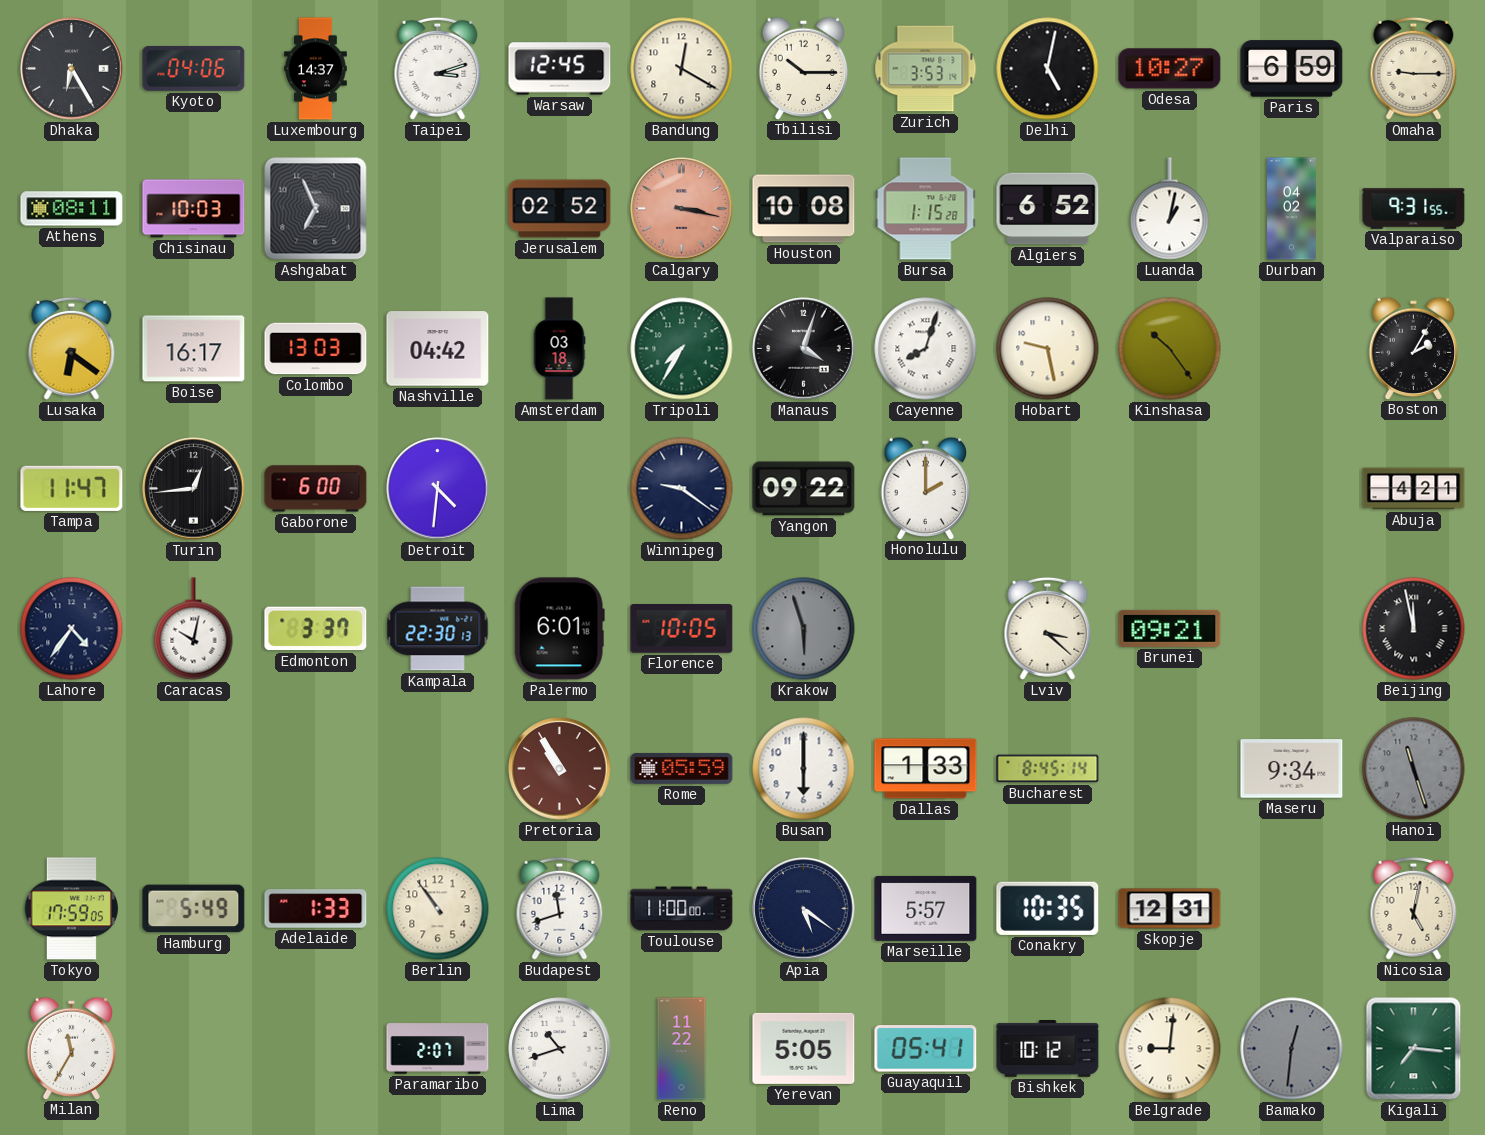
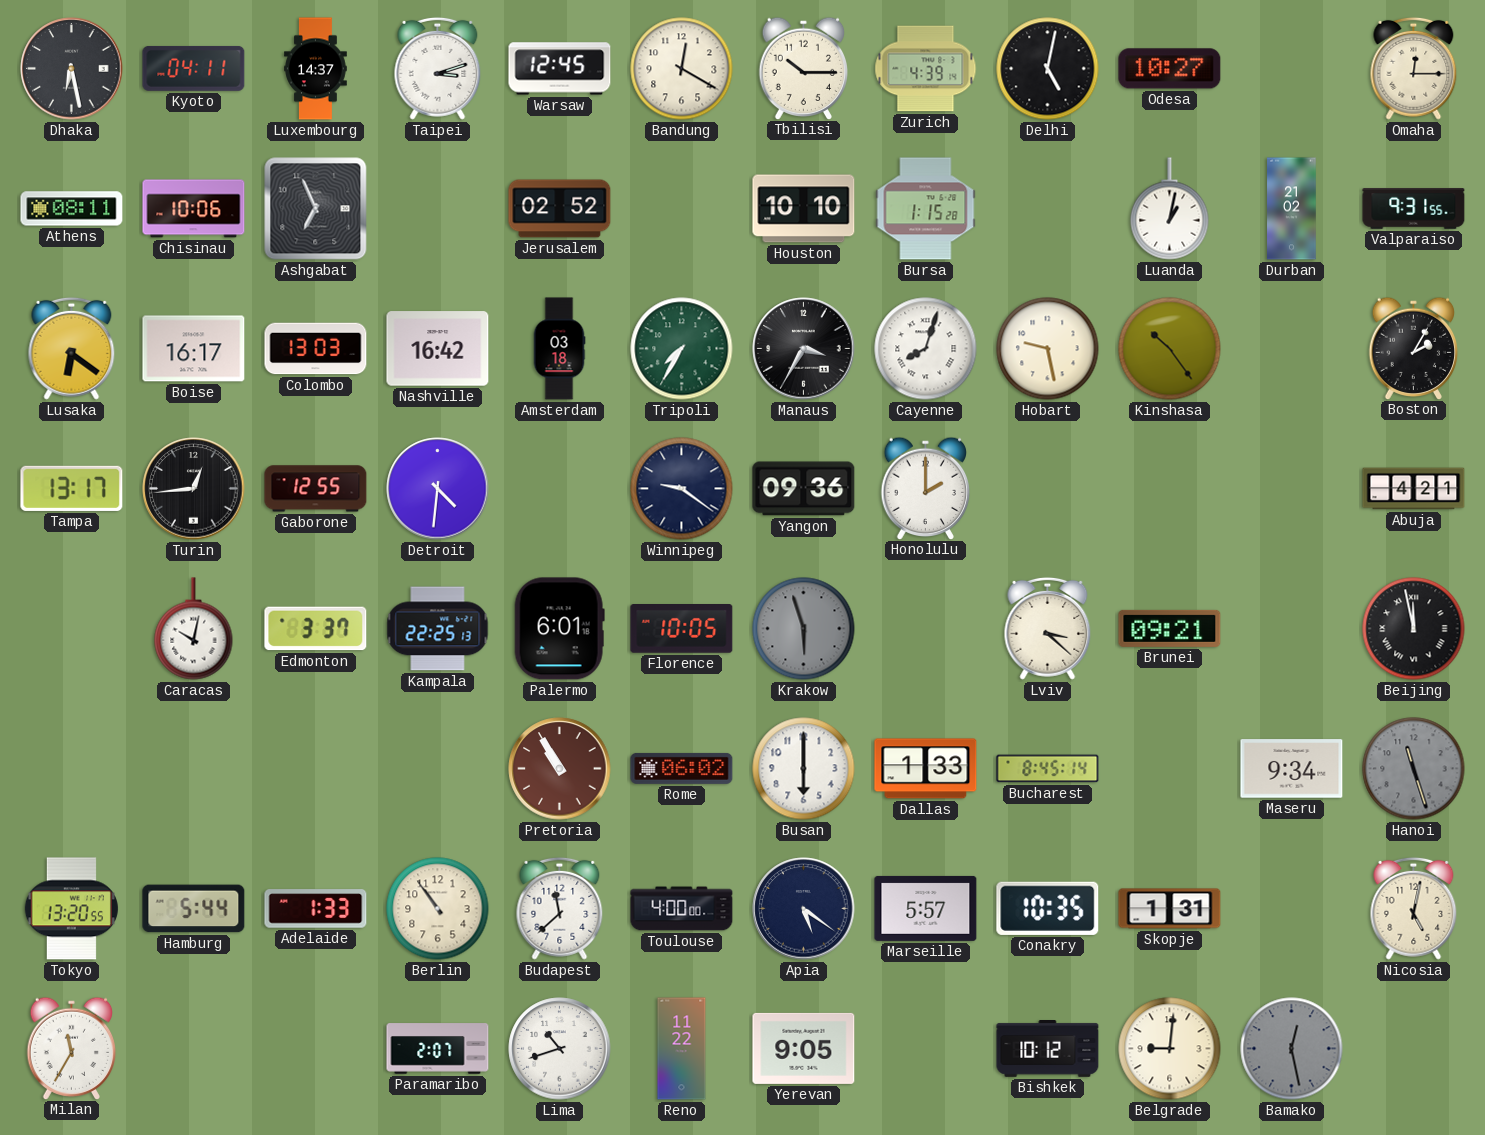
Dhaka: 6:25 -> 6:28 (72, 69)
Kyoto: 04:06 -> 04:11 (194, 68)
Zurich: 3:53 -> 4:39 (926, 69)
Paris: 6:59 -> none (1292, 69)
Omaha: 9:15 -> 12:15 (1414, 68)
Chisinau: 10:03 -> 10:06 (194, 209)
Calgary: 3:17 -> none (682, 209)
Houston: 10:08 -> 10:10 (804, 209)
Algiers: 6:52 -> none (1048, 209)
Durban: 04:02 -> 21:02 (1292, 209)
Nashville: 04:42 -> 16:42 (438, 349)
Manaus: 4:03 -> 3:35 (804, 349)
Tampa: 11:47 -> 13:17 (72, 488)
Gaborone: 6:00 -> 12:55 (316, 489)
Yangon: 09:22 -> 09:36 (804, 489)
Lahore: 4:36 -> none (72, 629)
Kampala: 22:30 -> 22:25 (438, 629)
Rome: 05:59 -> 06:02 (682, 768)
Tokyo: 17:59 -> 13:20 (71, 909)
Hamburg: 5:49 -> 5:44 (194, 909)
Budapest: 11:42 -> 11:38 (560, 908)
Toulouse: 11:00 -> 4:00 (682, 909)
Skopje: 12:31 -> 1:31 (1170, 909)
Yerevan: 5:05 -> 9:05 (804, 1048)
Guayaquil: 05:41 -> none (926, 1049)
Bamako: 12:31 -> 12:28 (1292, 1049)
Kigali: 7:16 -> none (1414, 1049)
